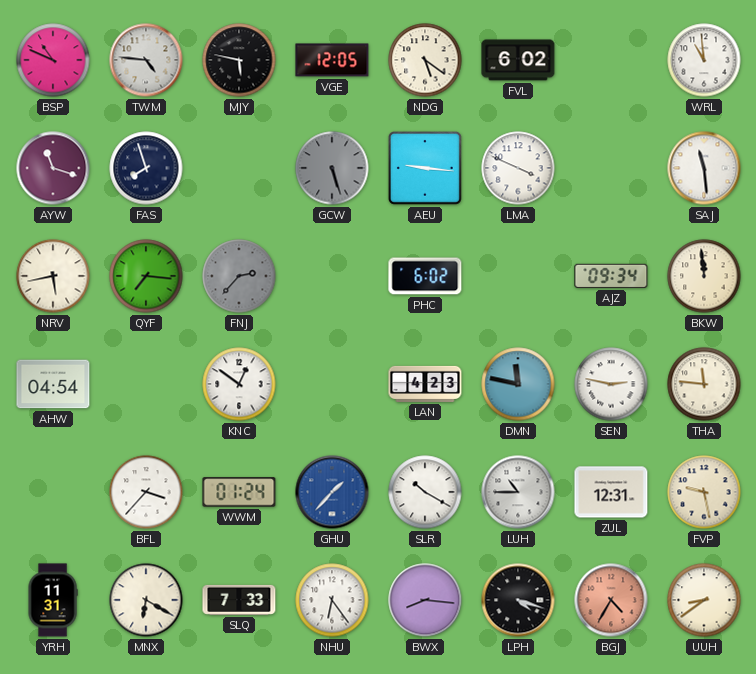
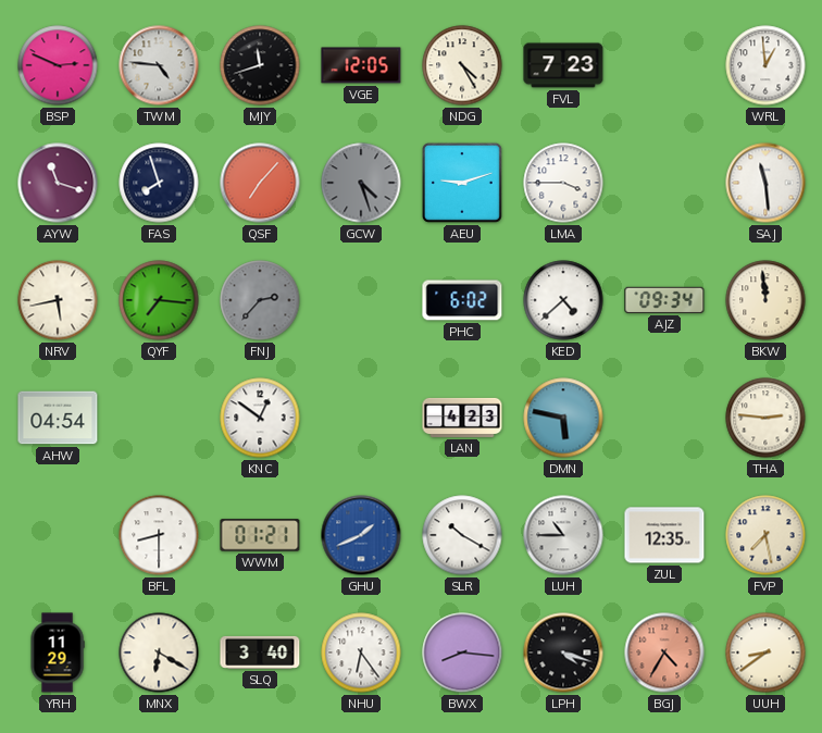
BSP: 10:49 -> 2:49 (58, 65)
MJY: 5:47 -> 11:42 (260, 65)
NDG: 5:21 -> 4:25 (462, 65)
FVL: 6:02 -> 7:23 (563, 65)
WRL: 10:59 -> 12:59 (765, 65)
QSF: none -> 7:07 (260, 183)
GCW: 5:27 -> 4:27 (361, 183)
AEU: 9:16 -> 9:12 (462, 183)
LMA: 3:49 -> 3:45 (563, 183)
KED: none -> 4:38 (563, 300)
DMN: 11:47 -> 5:47 (563, 418)
SEN: 2:47 -> none (611, 384)
THA: 11:46 -> 2:46 (765, 418)
BFL: 3:37 -> 8:30 (159, 535)
WWM: 01:24 -> 01:21 (260, 535)
GHU: 1:37 -> 1:41 (361, 535)
ZUL: 12:31 -> 12:35 (664, 535)
FVP: 9:28 -> 7:28 (765, 535)
YRH: 11:31 -> 11:29 (58, 653)
SLQ: 7:33 -> 3:40 (260, 653)
